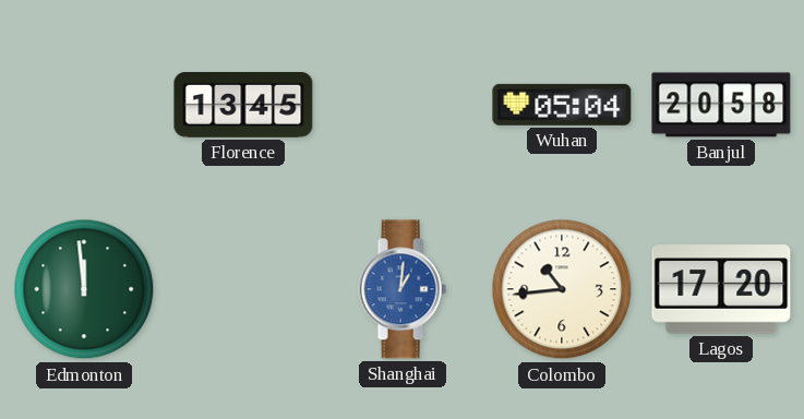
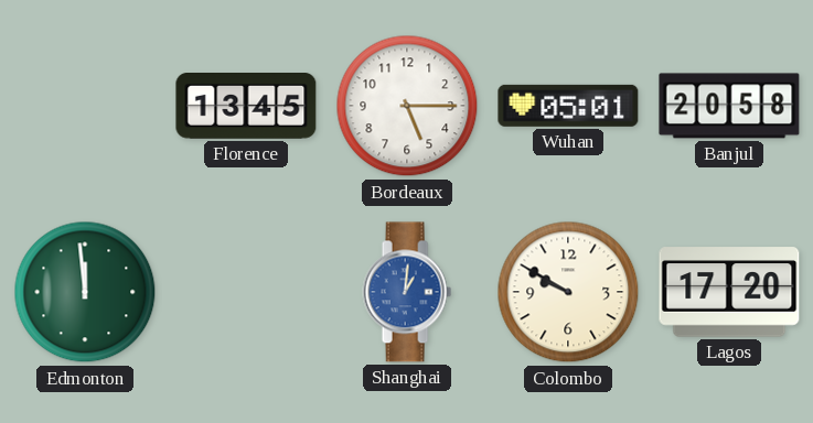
Bordeaux: none -> 5:15 (407, 106)
Wuhan: 05:04 -> 05:01 (568, 106)
Colombo: 10:44 -> 9:50 (568, 292)
